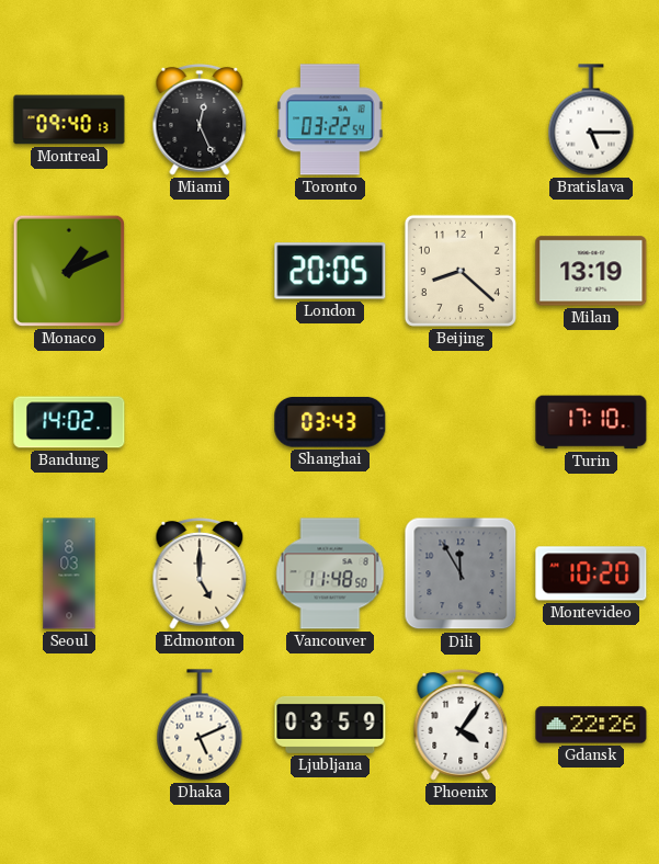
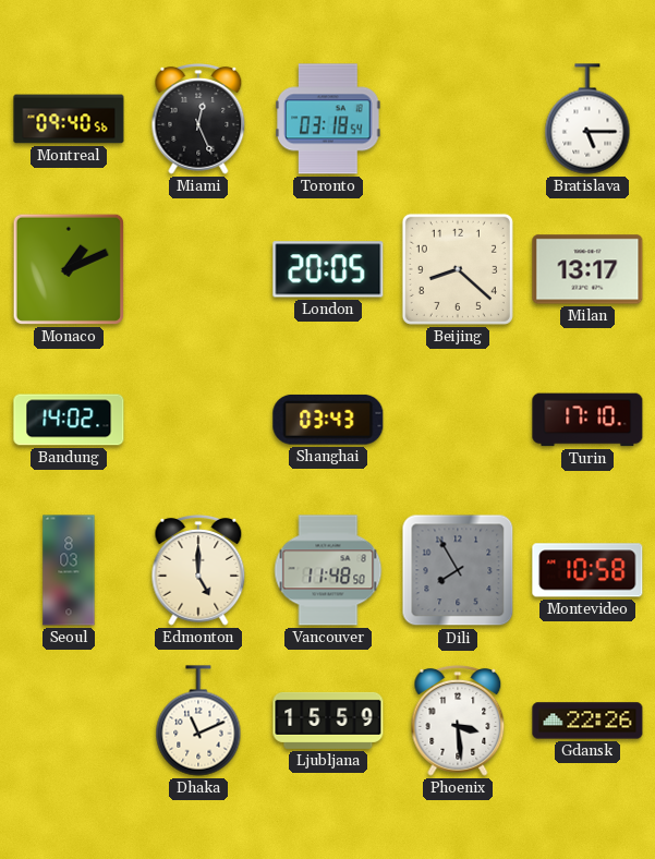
Montreal: 09:40:13 -> 09:40:56 (69, 119)
Toronto: 03:22 -> 03:18 (328, 119)
Milan: 13:19 -> 13:17 (587, 269)
Dili: 11:55 -> 7:55 (458, 570)
Montevideo: 10:20 -> 10:58 (587, 570)
Dhaka: 5:11 -> 11:11 (198, 721)
Ljubljana: 03:59 -> 15:59 (328, 721)
Phoenix: 4:06 -> 3:29 (458, 722)
